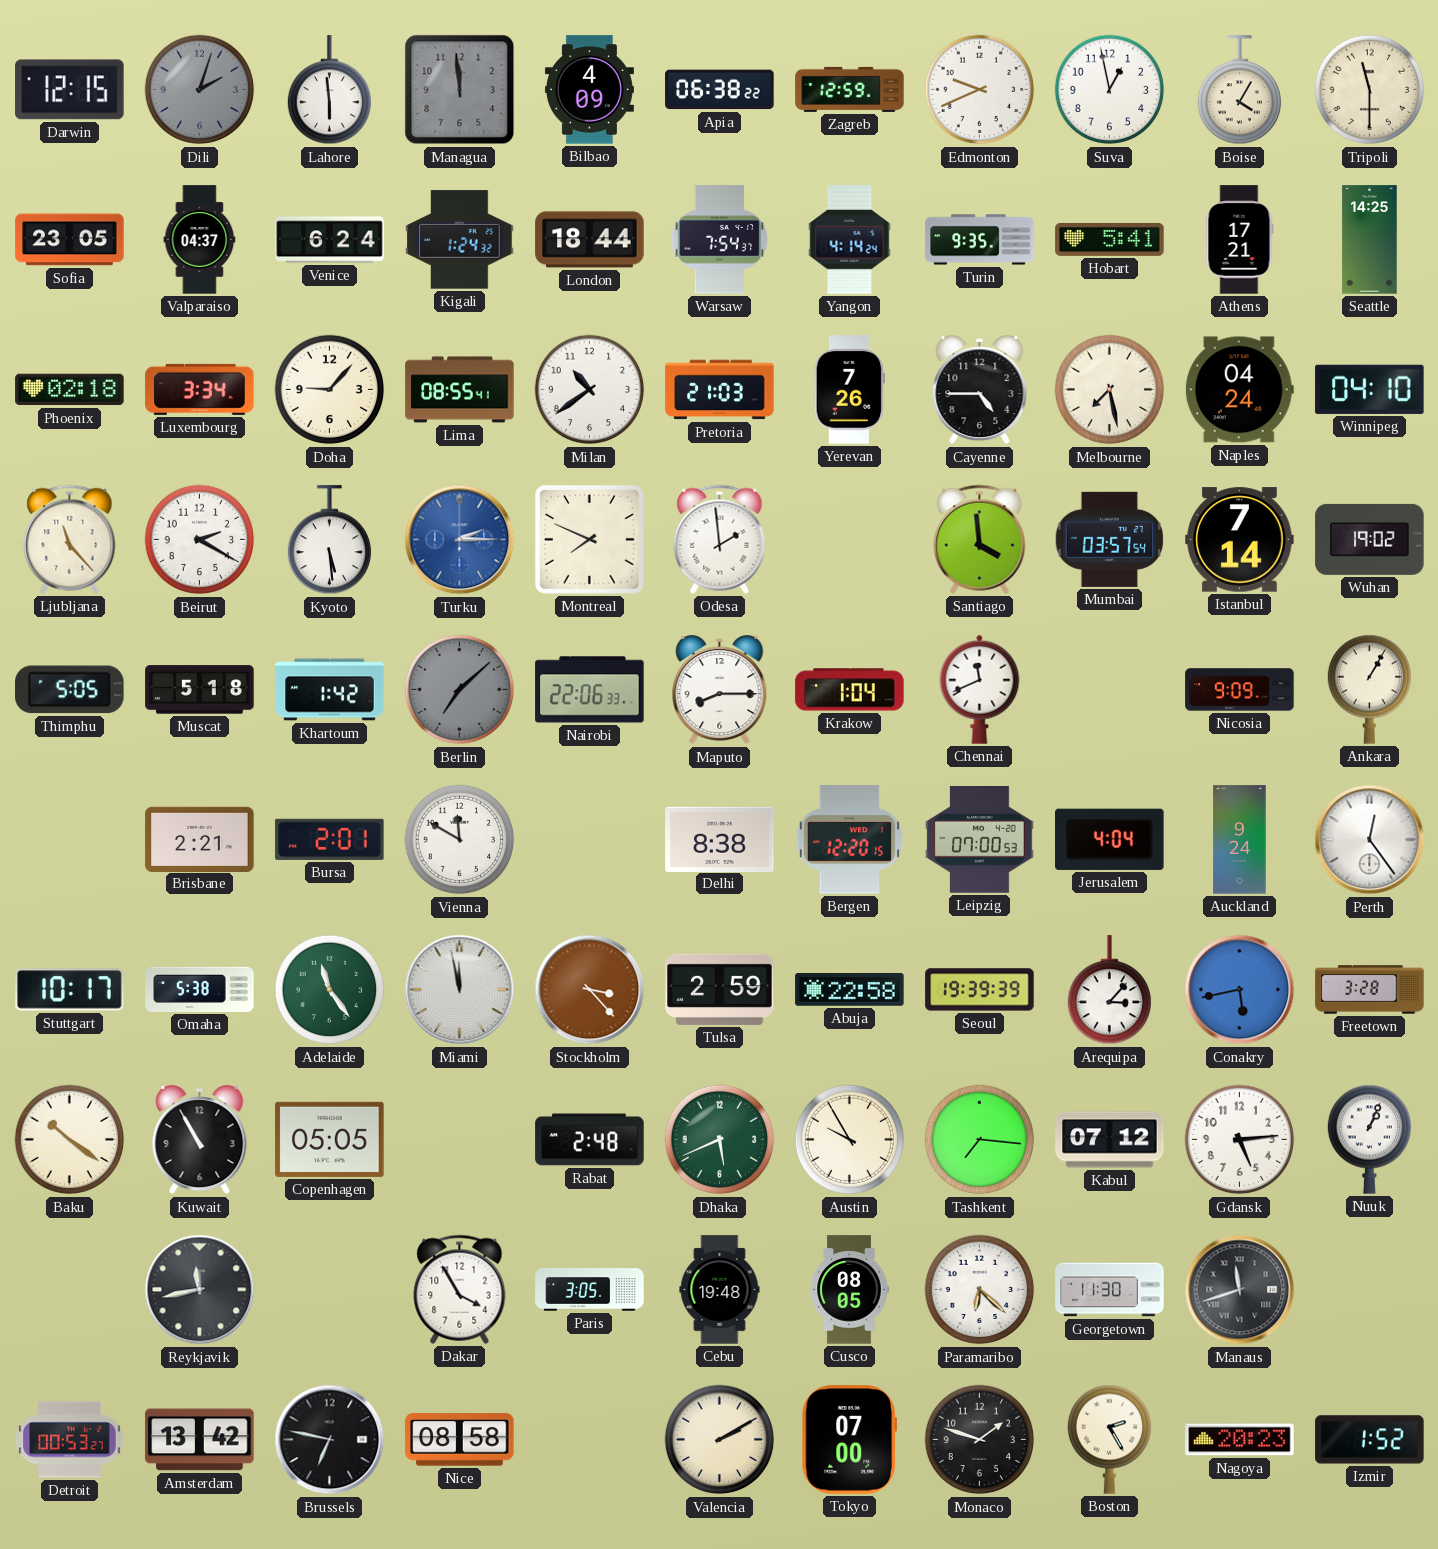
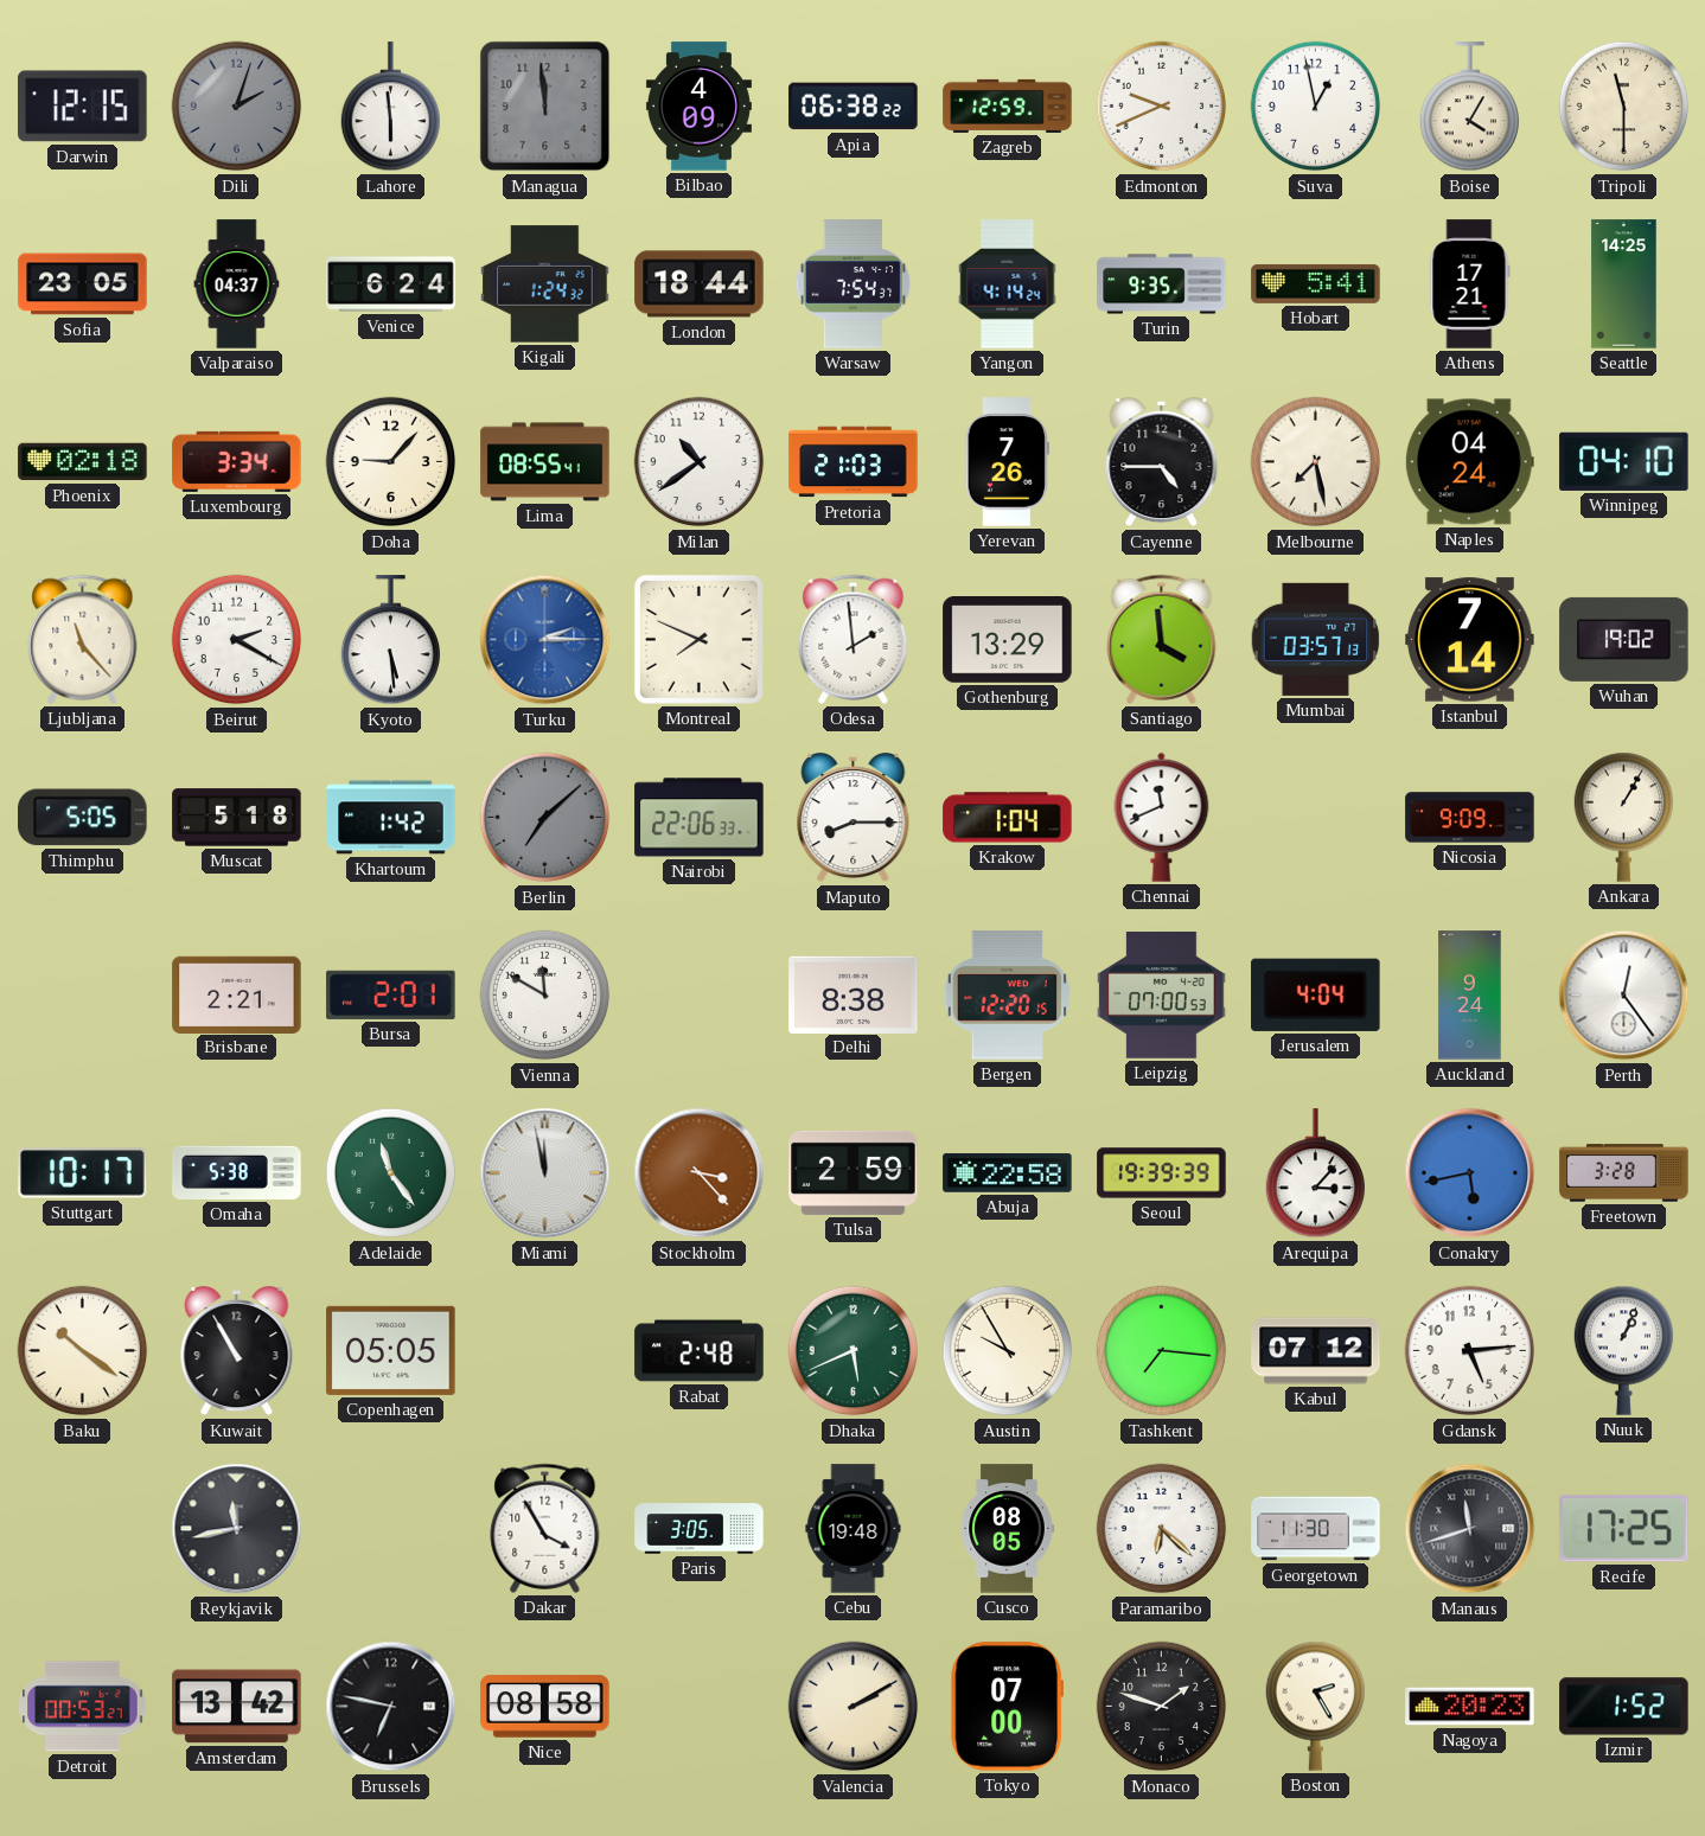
Gothenburg: none -> 13:29 (1008, 640)
Mumbai: 03:57:54 -> 03:57:13 (1316, 639)
Recife: none -> 17:25 (1624, 1529)
